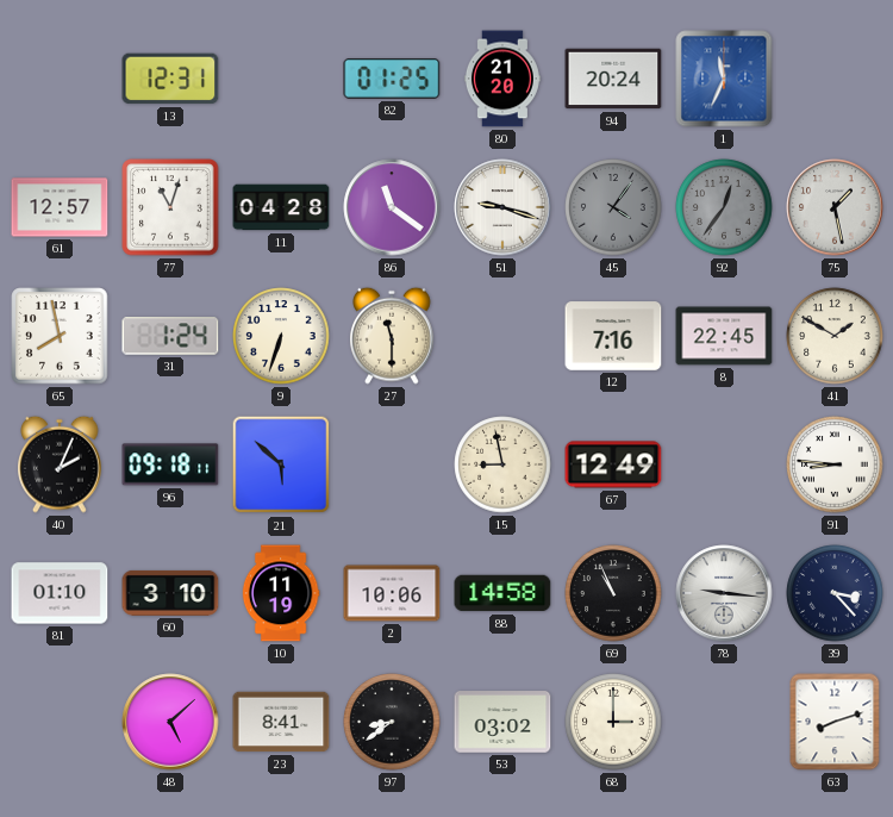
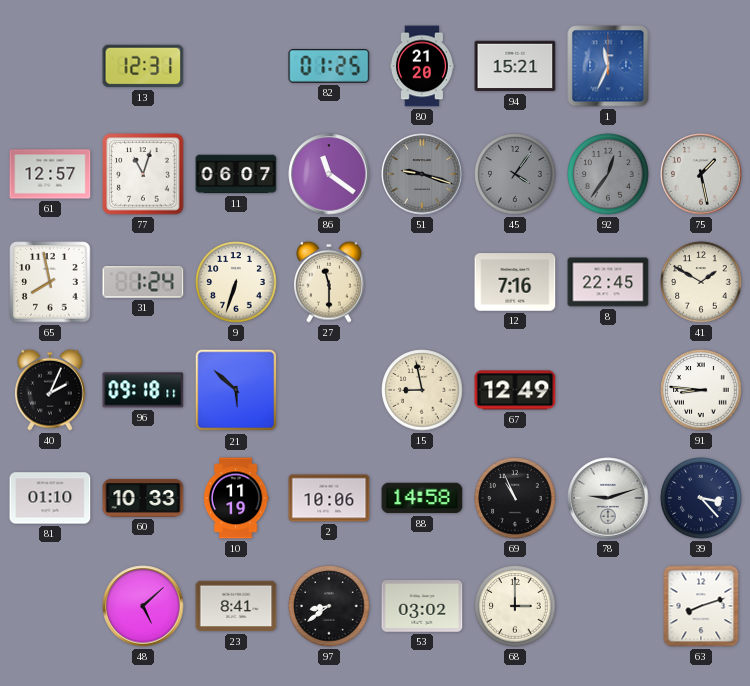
94: 20:24 -> 15:21 (515, 66)
11: 04:28 -> 06:07 (236, 174)
51 dial: white -> grey (422, 174)
60: 3:10 -> 10:33 (143, 498)
78: 9:16 -> 9:12 (608, 498)
